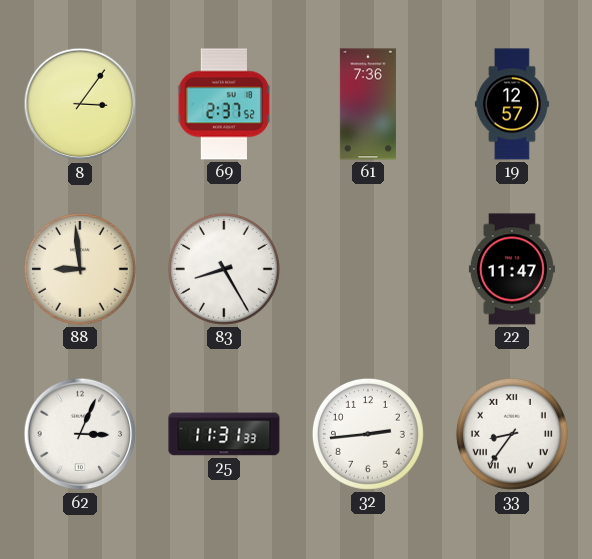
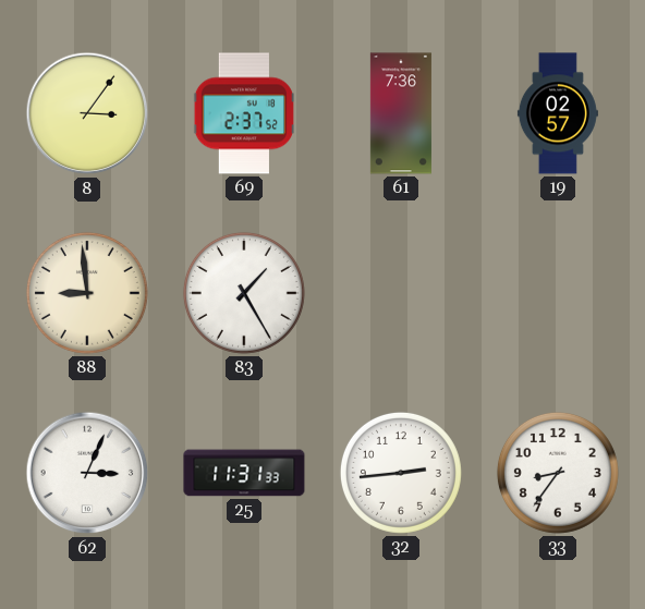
19: 12:57 -> 02:57 (558, 113)
83: 8:25 -> 1:25 (244, 293)
22: 11:47 -> none (512, 269)
33 numerals: Roman -> Arabic (558, 473)
